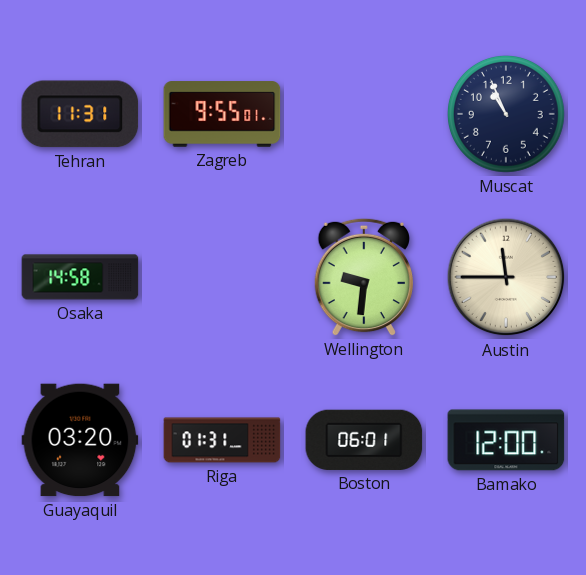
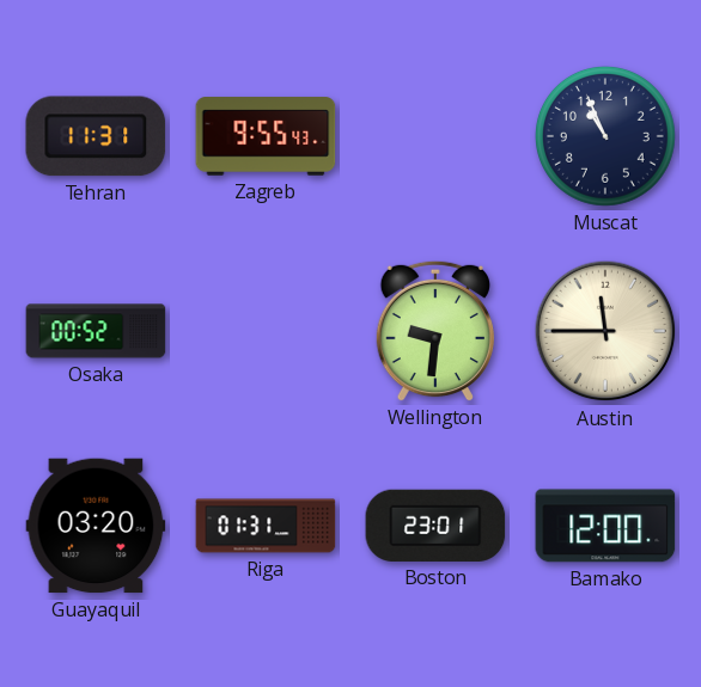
Zagreb: 9:55:01 -> 9:55:43 (266, 136)
Osaka: 14:58 -> 00:52 (96, 331)
Boston: 06:01 -> 23:01 (435, 526)
